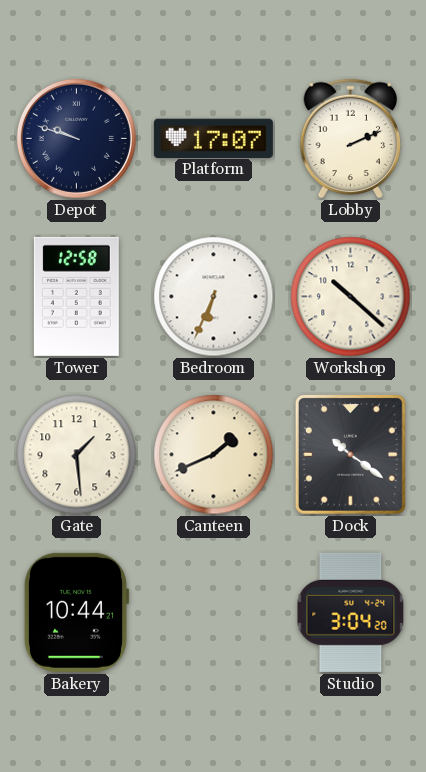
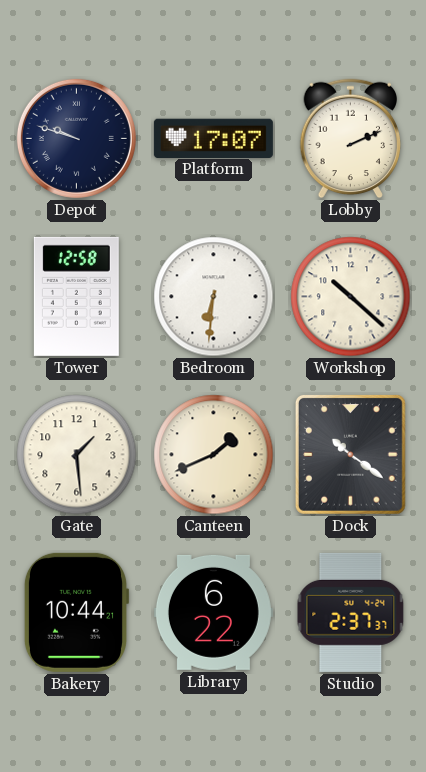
Bedroom: 6:34 -> 6:31 (214, 297)
Library: none -> 6:22 (213, 612)
Studio: 3:04 -> 2:37 (351, 612)
